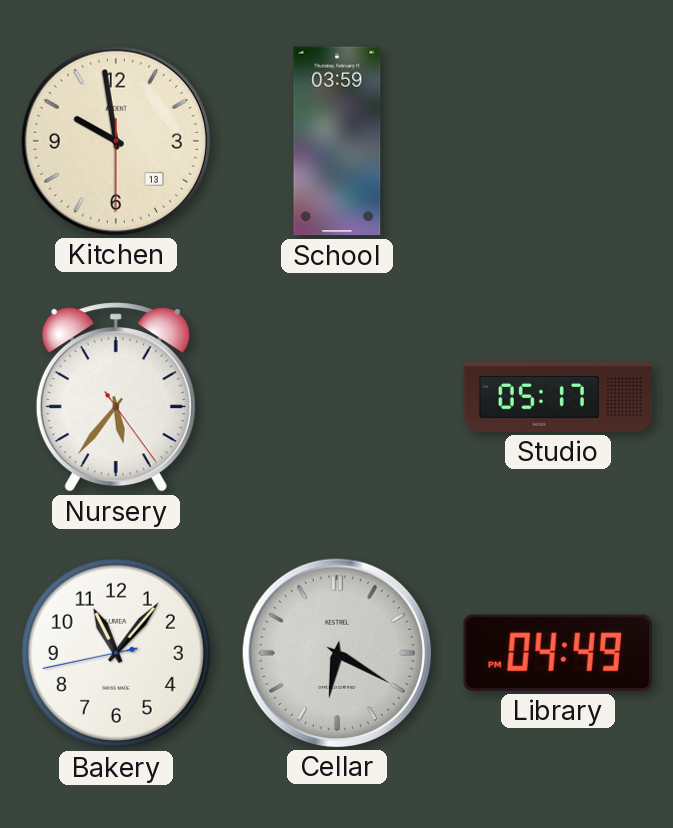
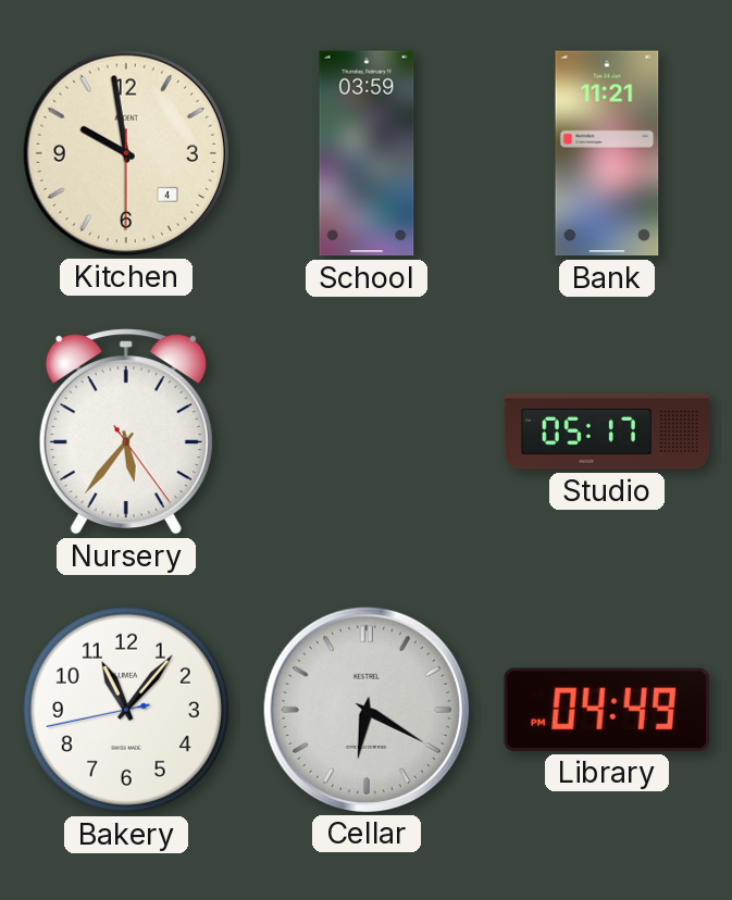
Kitchen date: 13 -> 4 (125, 152)
Bank: none -> 11:21 (607, 153)
